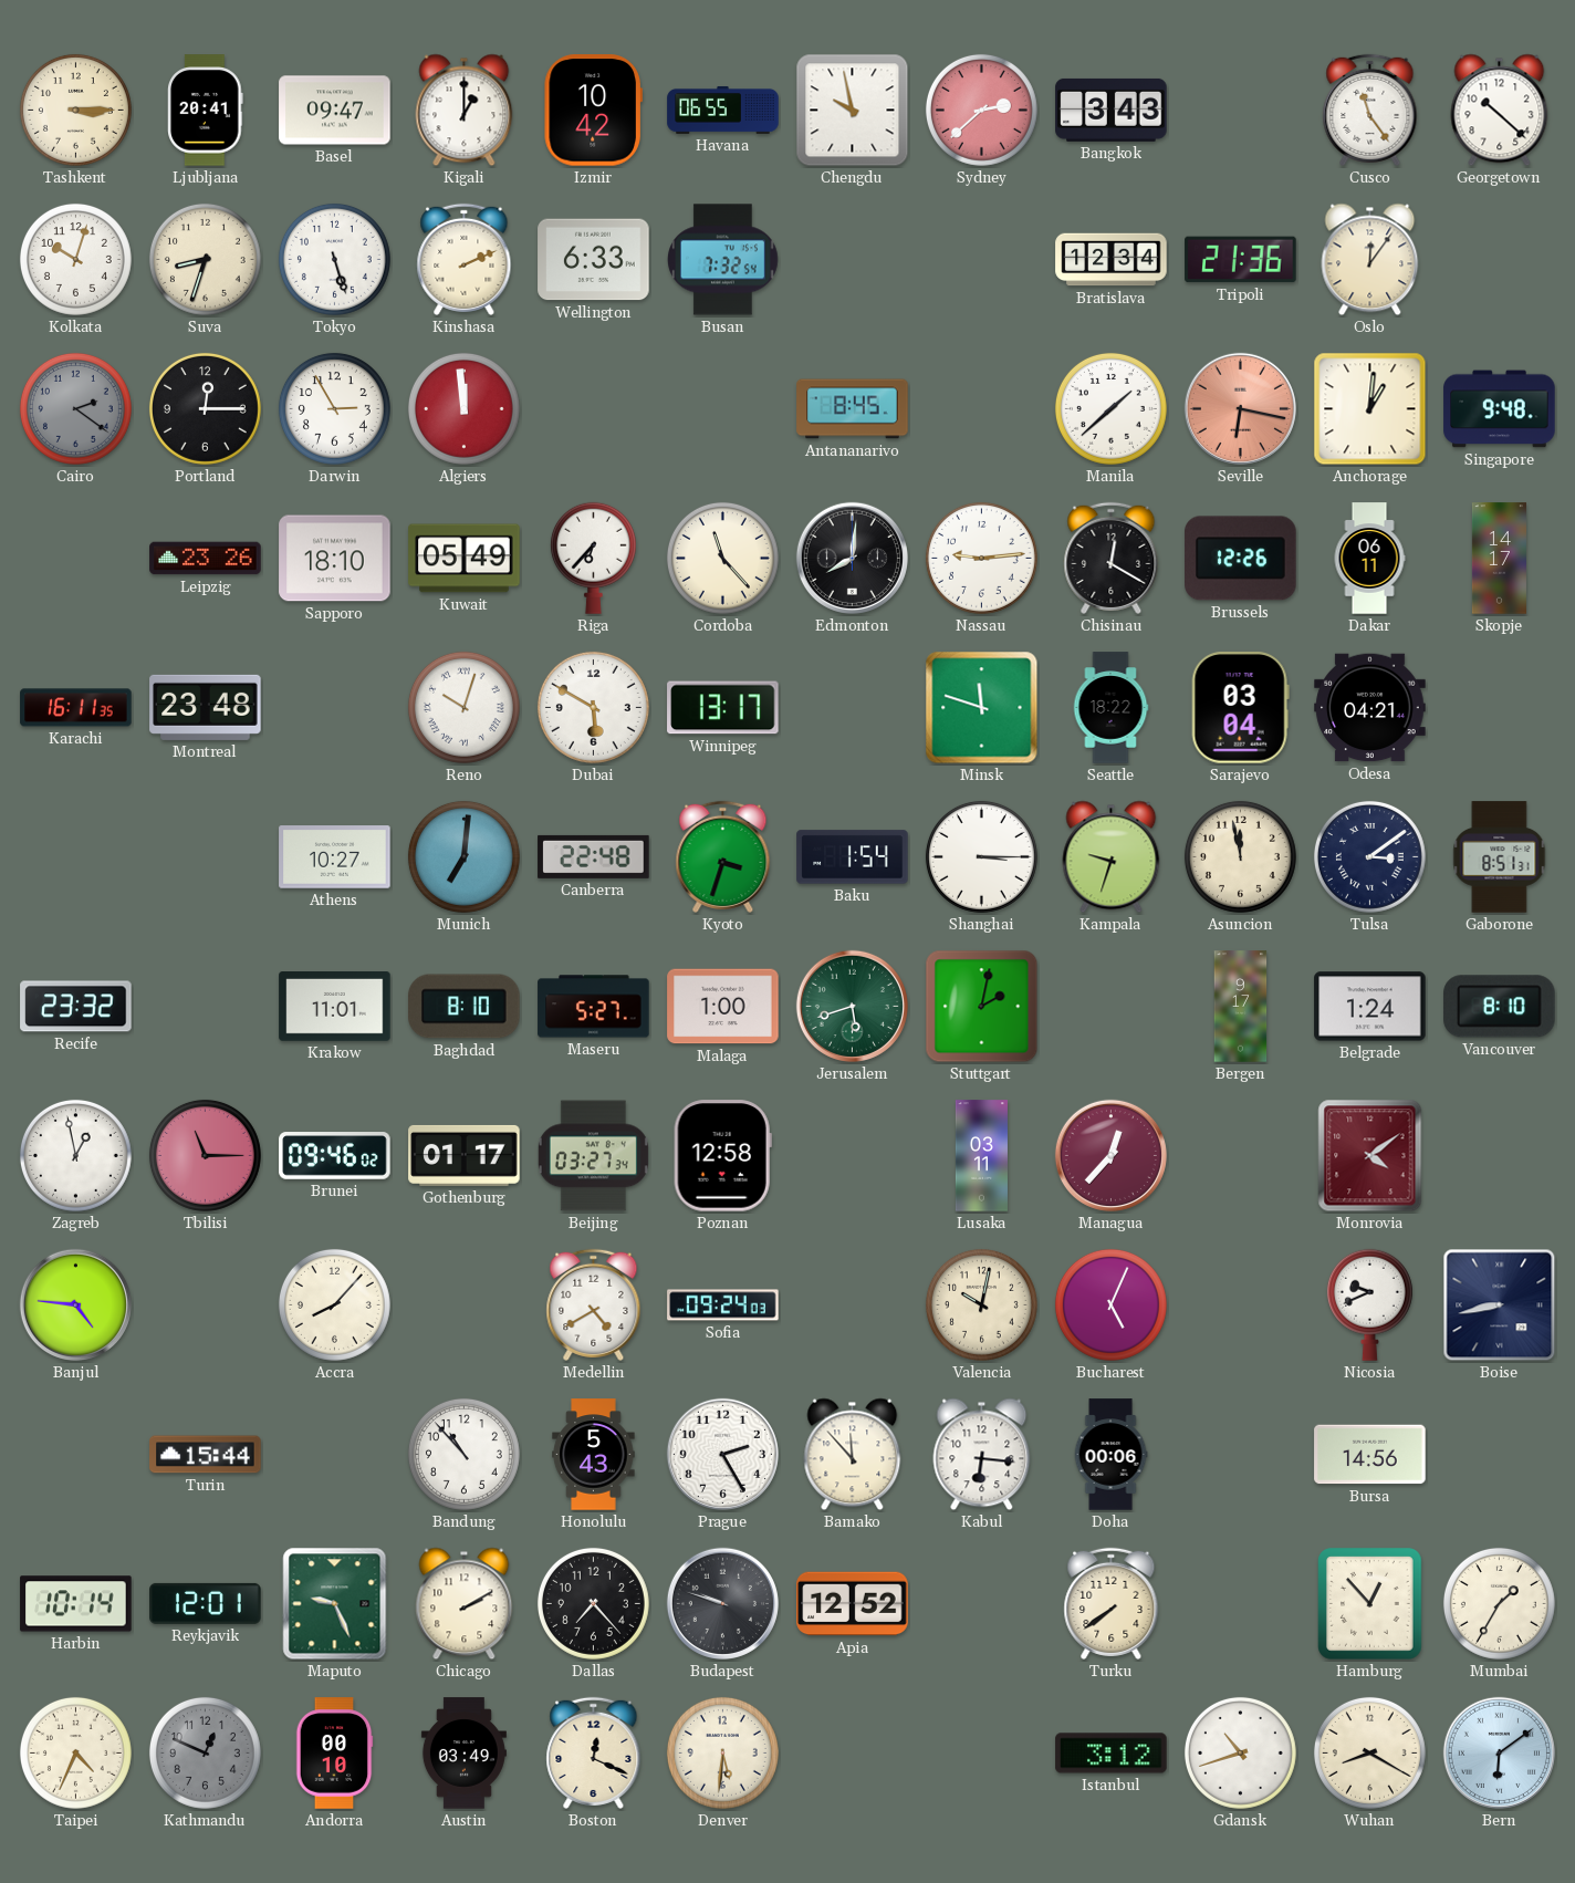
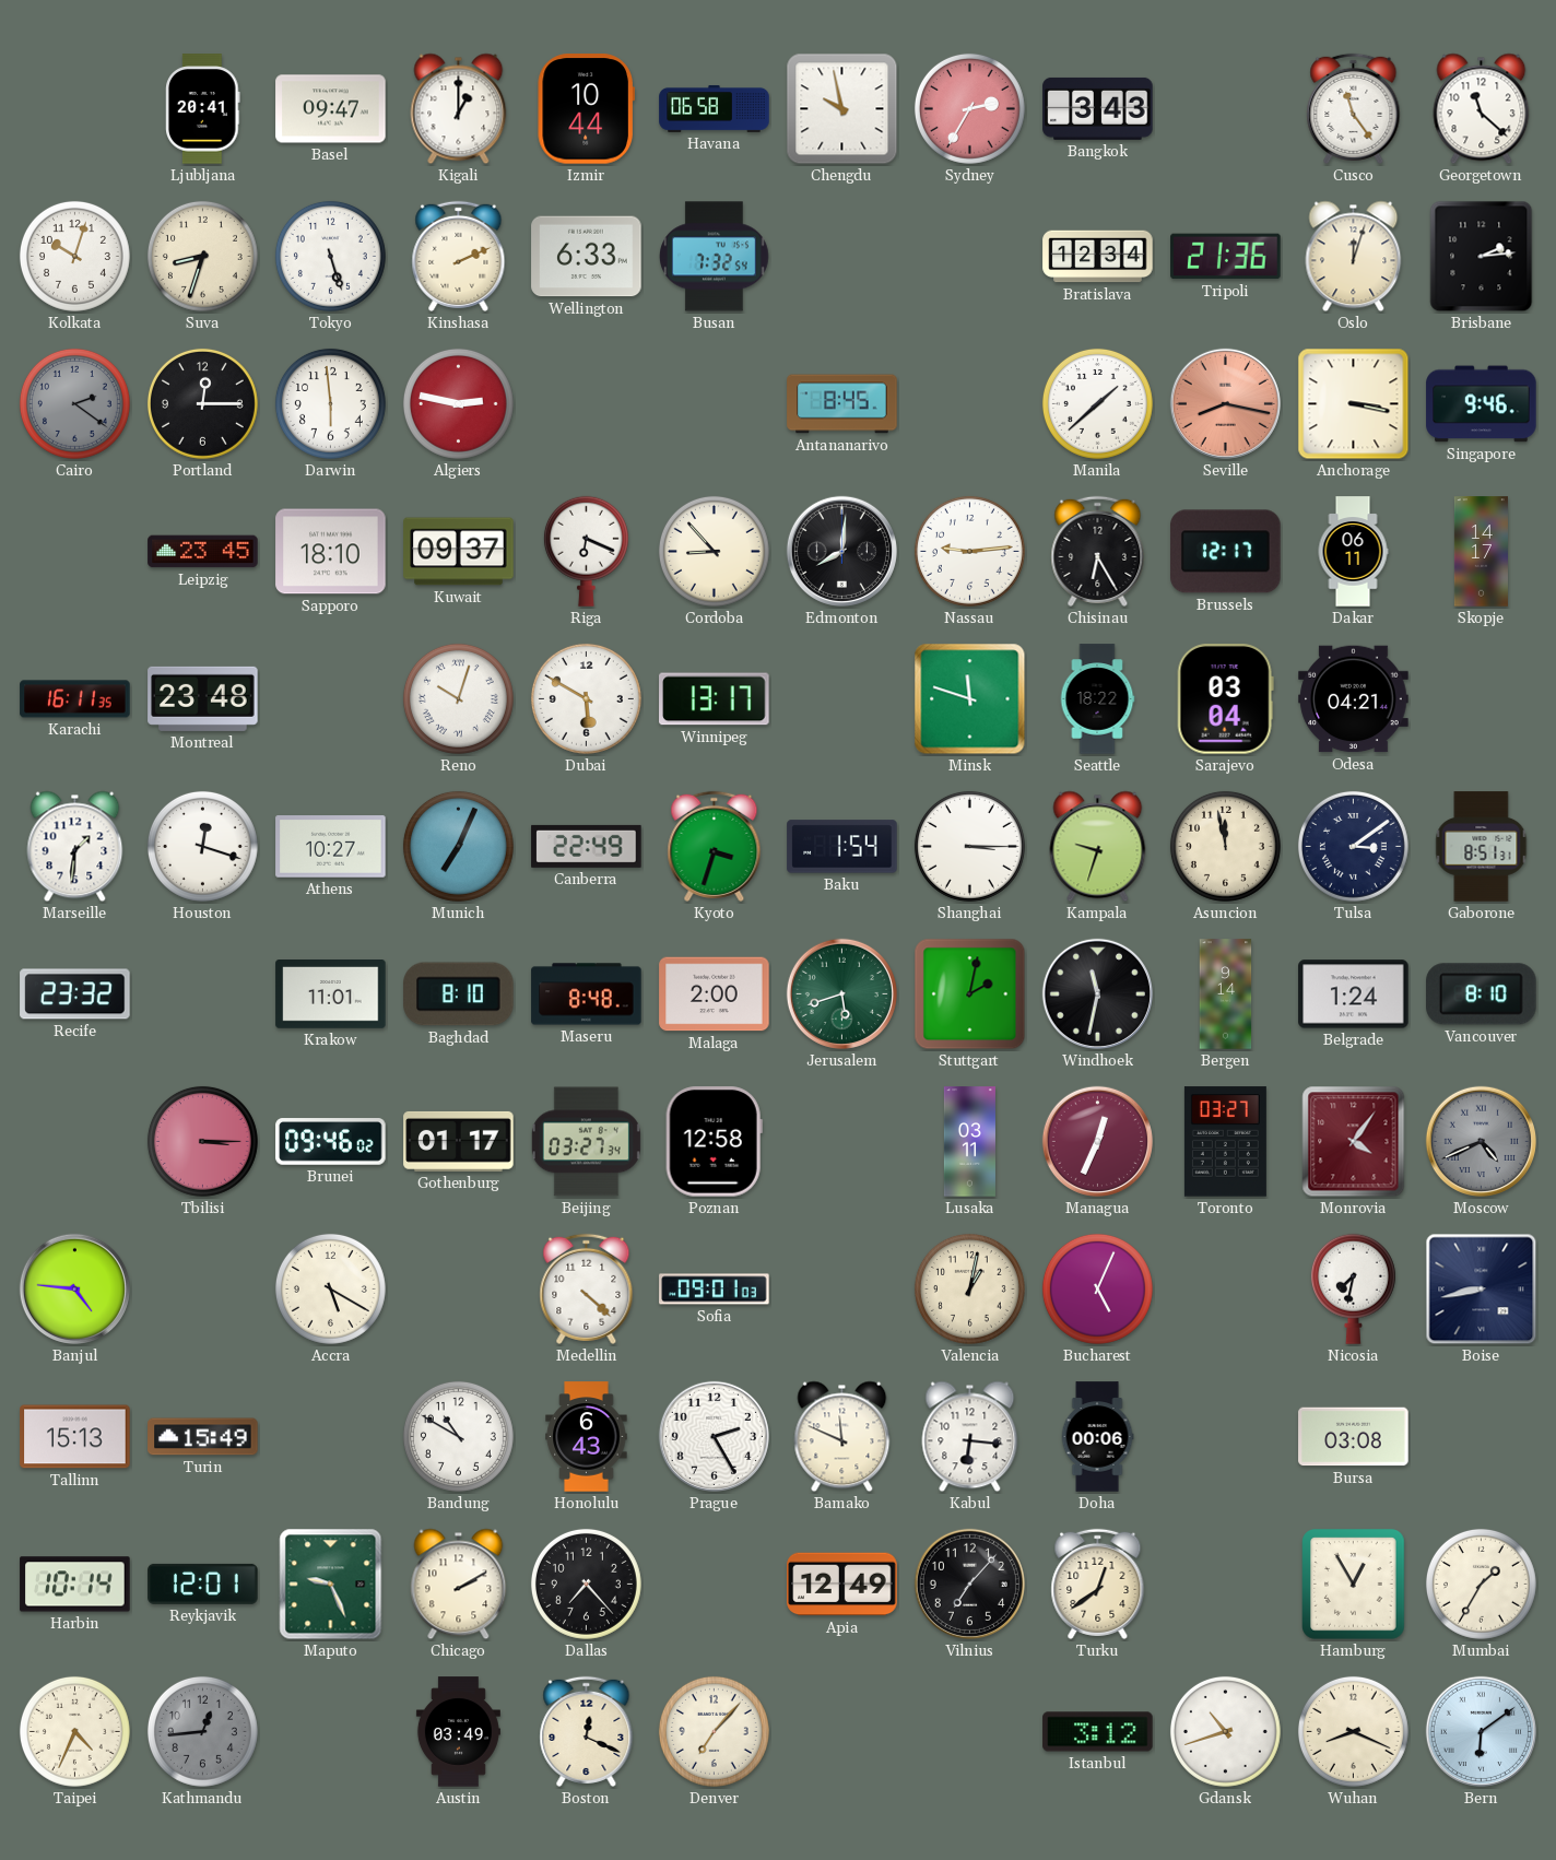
Tashkent: 3:15 -> none (75, 110)
Izmir: 10:42 -> 10:44 (586, 109)
Havana: 06:55 -> 06:58 (715, 108)
Sydney: 2:38 -> 2:35 (969, 108)
Georgetown: 10:22 -> 11:22 (1482, 109)
Oslo: 12:06 -> 12:03 (1354, 257)
Brisbane: none -> 2:14 (1482, 257)
Darwin: 2:55 -> 5:59 (330, 403)
Algiers: 11:59 -> 2:47 (458, 403)
Seville: 6:17 -> 8:17 (1225, 403)
Anchorage: 1:01 -> 3:17 (1354, 404)
Singapore: 9:48 -> 9:46 (1482, 404)
Leipzig: 23:26 -> 23:45 (203, 552)
Kuwait: 05:49 -> 09:37 (459, 552)
Riga: 6:37 -> 6:19 (586, 551)
Cordoba: 11:23 -> 8:53 (714, 551)
Chisinau: 12:20 -> 6:25 (1098, 551)
Brussels: 12:26 -> 12:17 (1226, 552)
Marseille: none -> 1:31 (75, 847)
Houston: none -> 12:18 (202, 846)
Munich: 7:01 -> 7:04 (458, 846)
Canberra: 22:48 -> 22:49 (587, 846)
Maseru: 5:27 -> 8:48 (587, 994)
Malaga: 1:00 -> 2:00 (715, 994)
Windhoek: none -> 11:32 (1097, 993)
Bergen: 9:17 -> 9:14 (1226, 994)
Zagreb: 12:58 -> none (75, 1155)
Tbilisi: 11:15 -> 3:15 (202, 1141)
Managua: 12:37 -> 12:34 (1097, 1141)
Toronto: none -> 03:27 (1225, 1142)
Monrovia: 4:09 -> 4:06 (1354, 1142)
Moscow: none -> 4:41 (1481, 1141)
Accra: 8:07 -> 5:20 (330, 1288)
Medellin: 4:40 -> 4:22 (587, 1288)
Sofia: 09:24 -> 09:01 (715, 1290)
Valencia: 10:02 -> 1:02 (969, 1288)
Nicosia: 9:41 -> 7:32 (1353, 1288)
Tallinn: none -> 15:13 (75, 1437)
Turin: 15:44 -> 15:49 (203, 1437)
Bandung: 10:53 -> 10:50 (458, 1436)
Honolulu: 5:43 -> 6:43 (587, 1437)
Bamako: 11:53 -> 11:49 (842, 1437)
Bursa: 14:56 -> 03:08 (1354, 1437)
Budapest: 9:48 -> none (722, 1603)
Apia: 12:52 -> 12:49 (842, 1585)
Vilnius: none -> 7:07 (969, 1584)
Turku: 7:39 -> 12:39 (1098, 1584)
Hamburg: 12:53 -> 12:55 (1354, 1585)
Kathmandu: 12:49 -> 12:44 (202, 1731)
Andorra: 00:10 -> none (334, 1754)
Denver: 5:31 -> 7:07 (714, 1731)
Wuhan: 8:20 -> 8:19 (1353, 1731)
